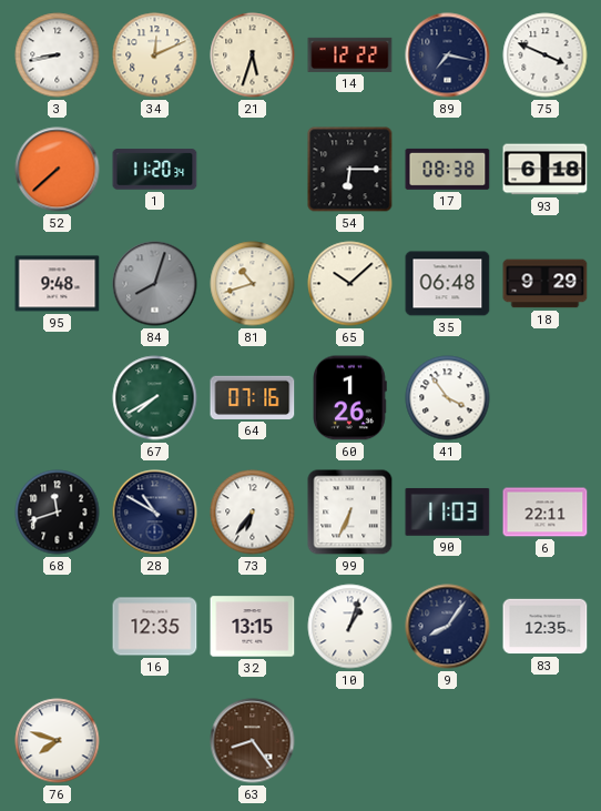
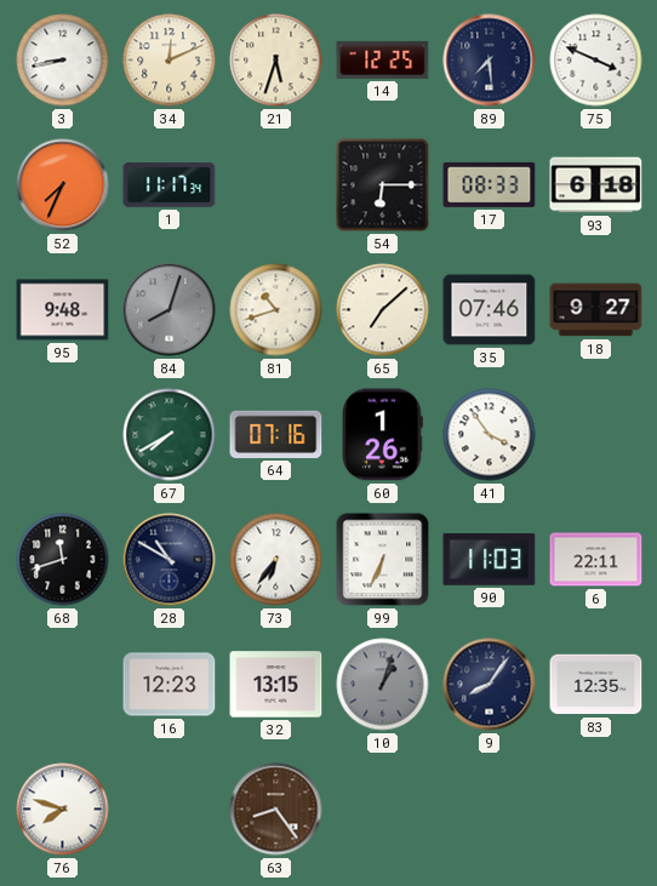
14: 12:22 -> 12:25 (383, 59)
89: 7:17 -> 7:29 (490, 61)
52: 7:38 -> 7:34 (63, 185)
1: 11:20 -> 11:17 (170, 185)
17: 08:38 -> 08:33 (490, 184)
65: 10:08 -> 7:08 (383, 310)
35: 06:48 -> 07:46 (490, 310)
18: 9:29 -> 9:27 (596, 310)
16: 12:35 -> 12:23 (170, 685)
10 dial: white -> grey (383, 685)
